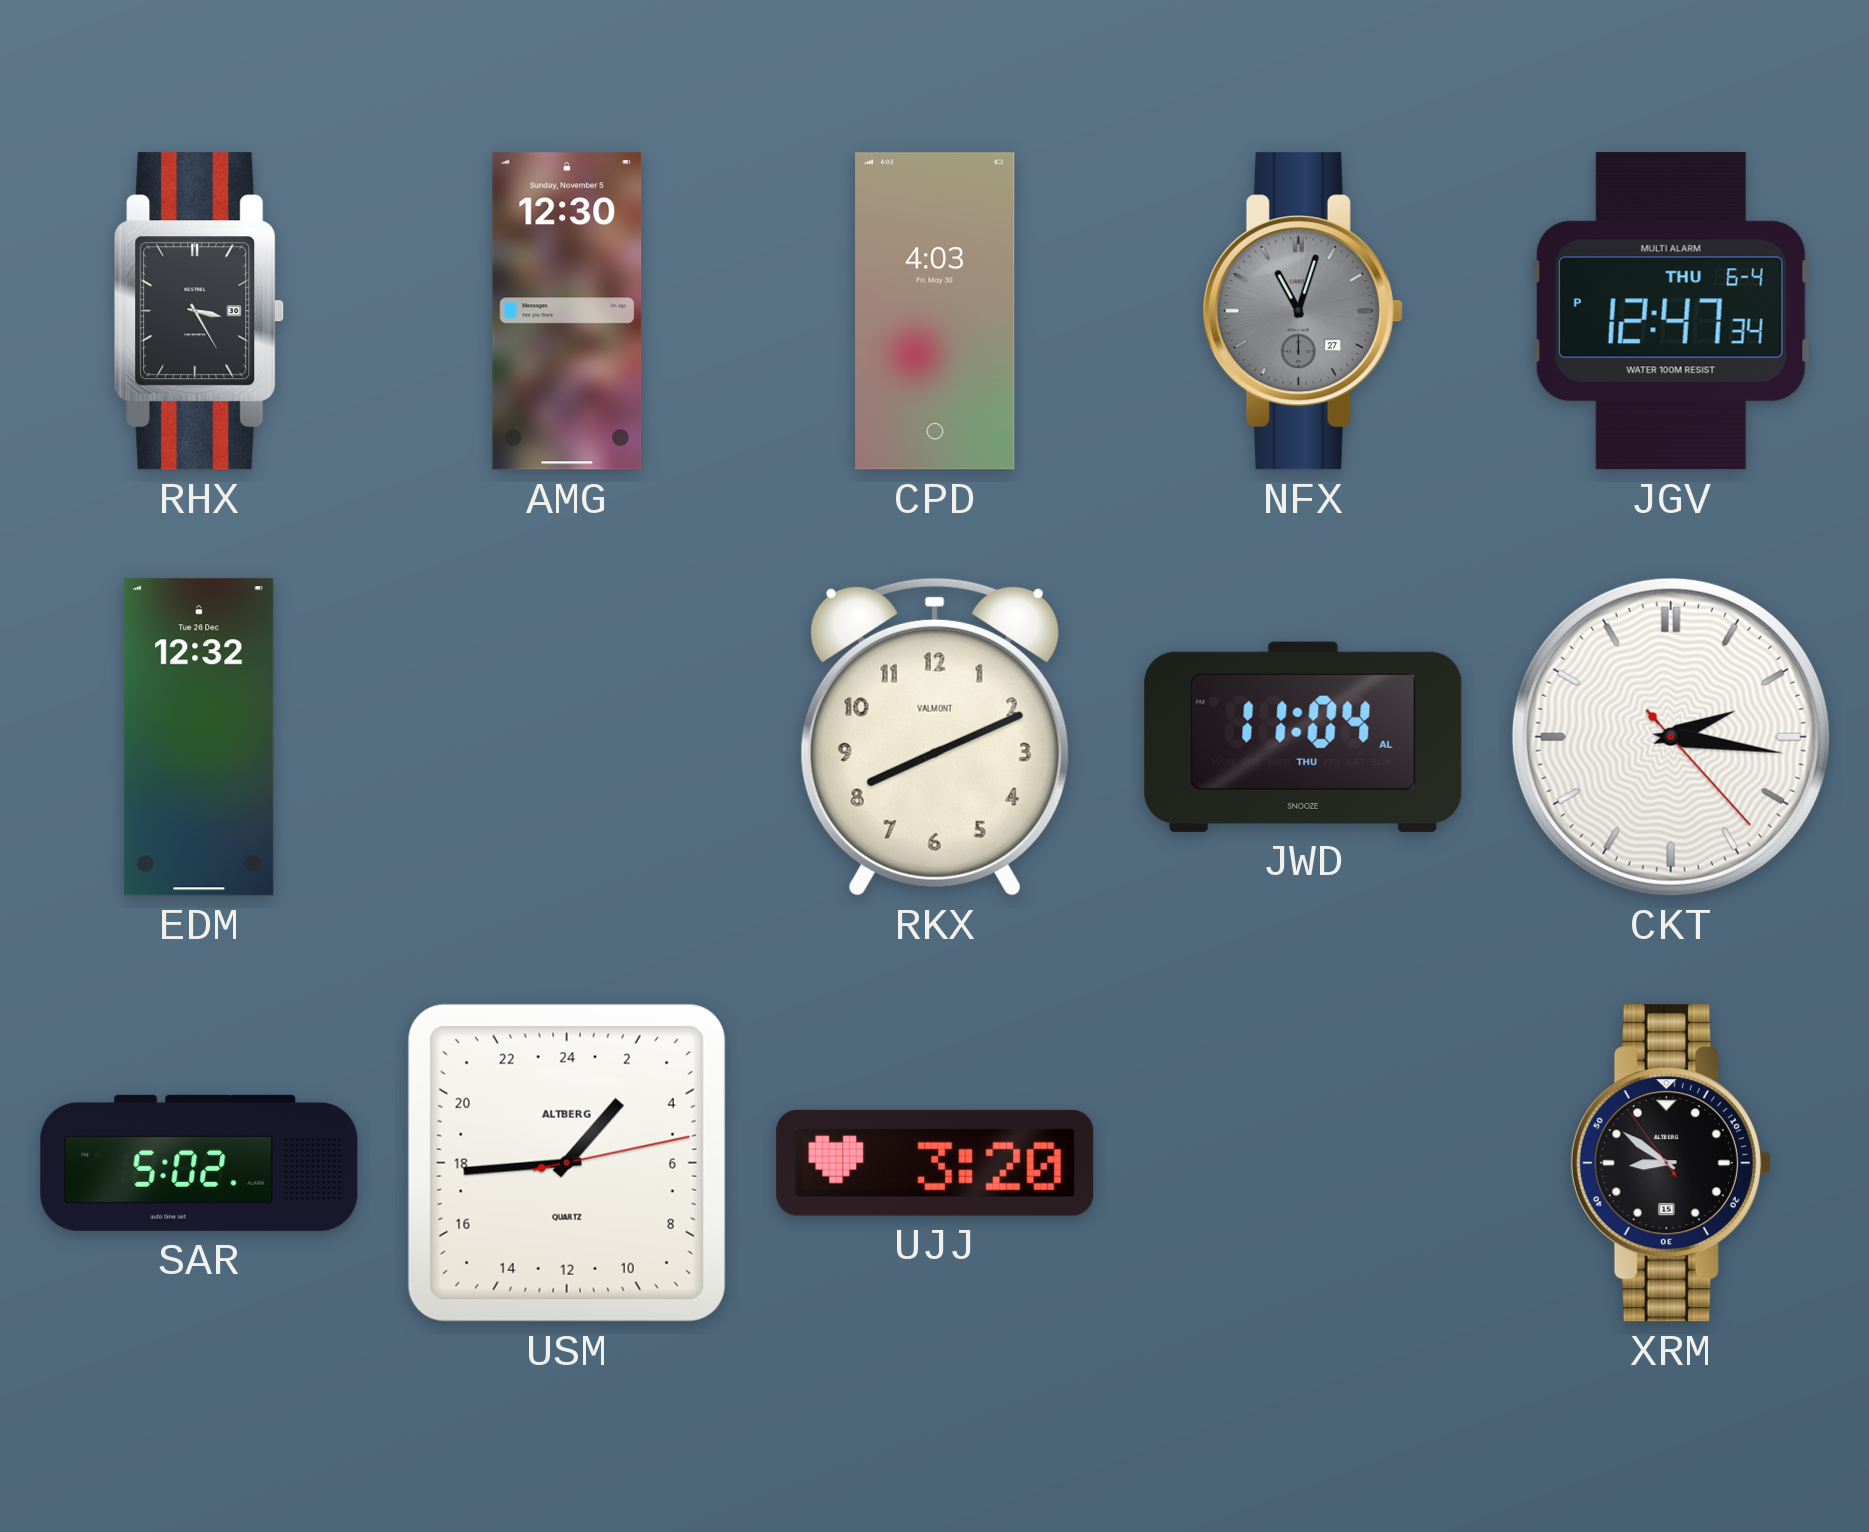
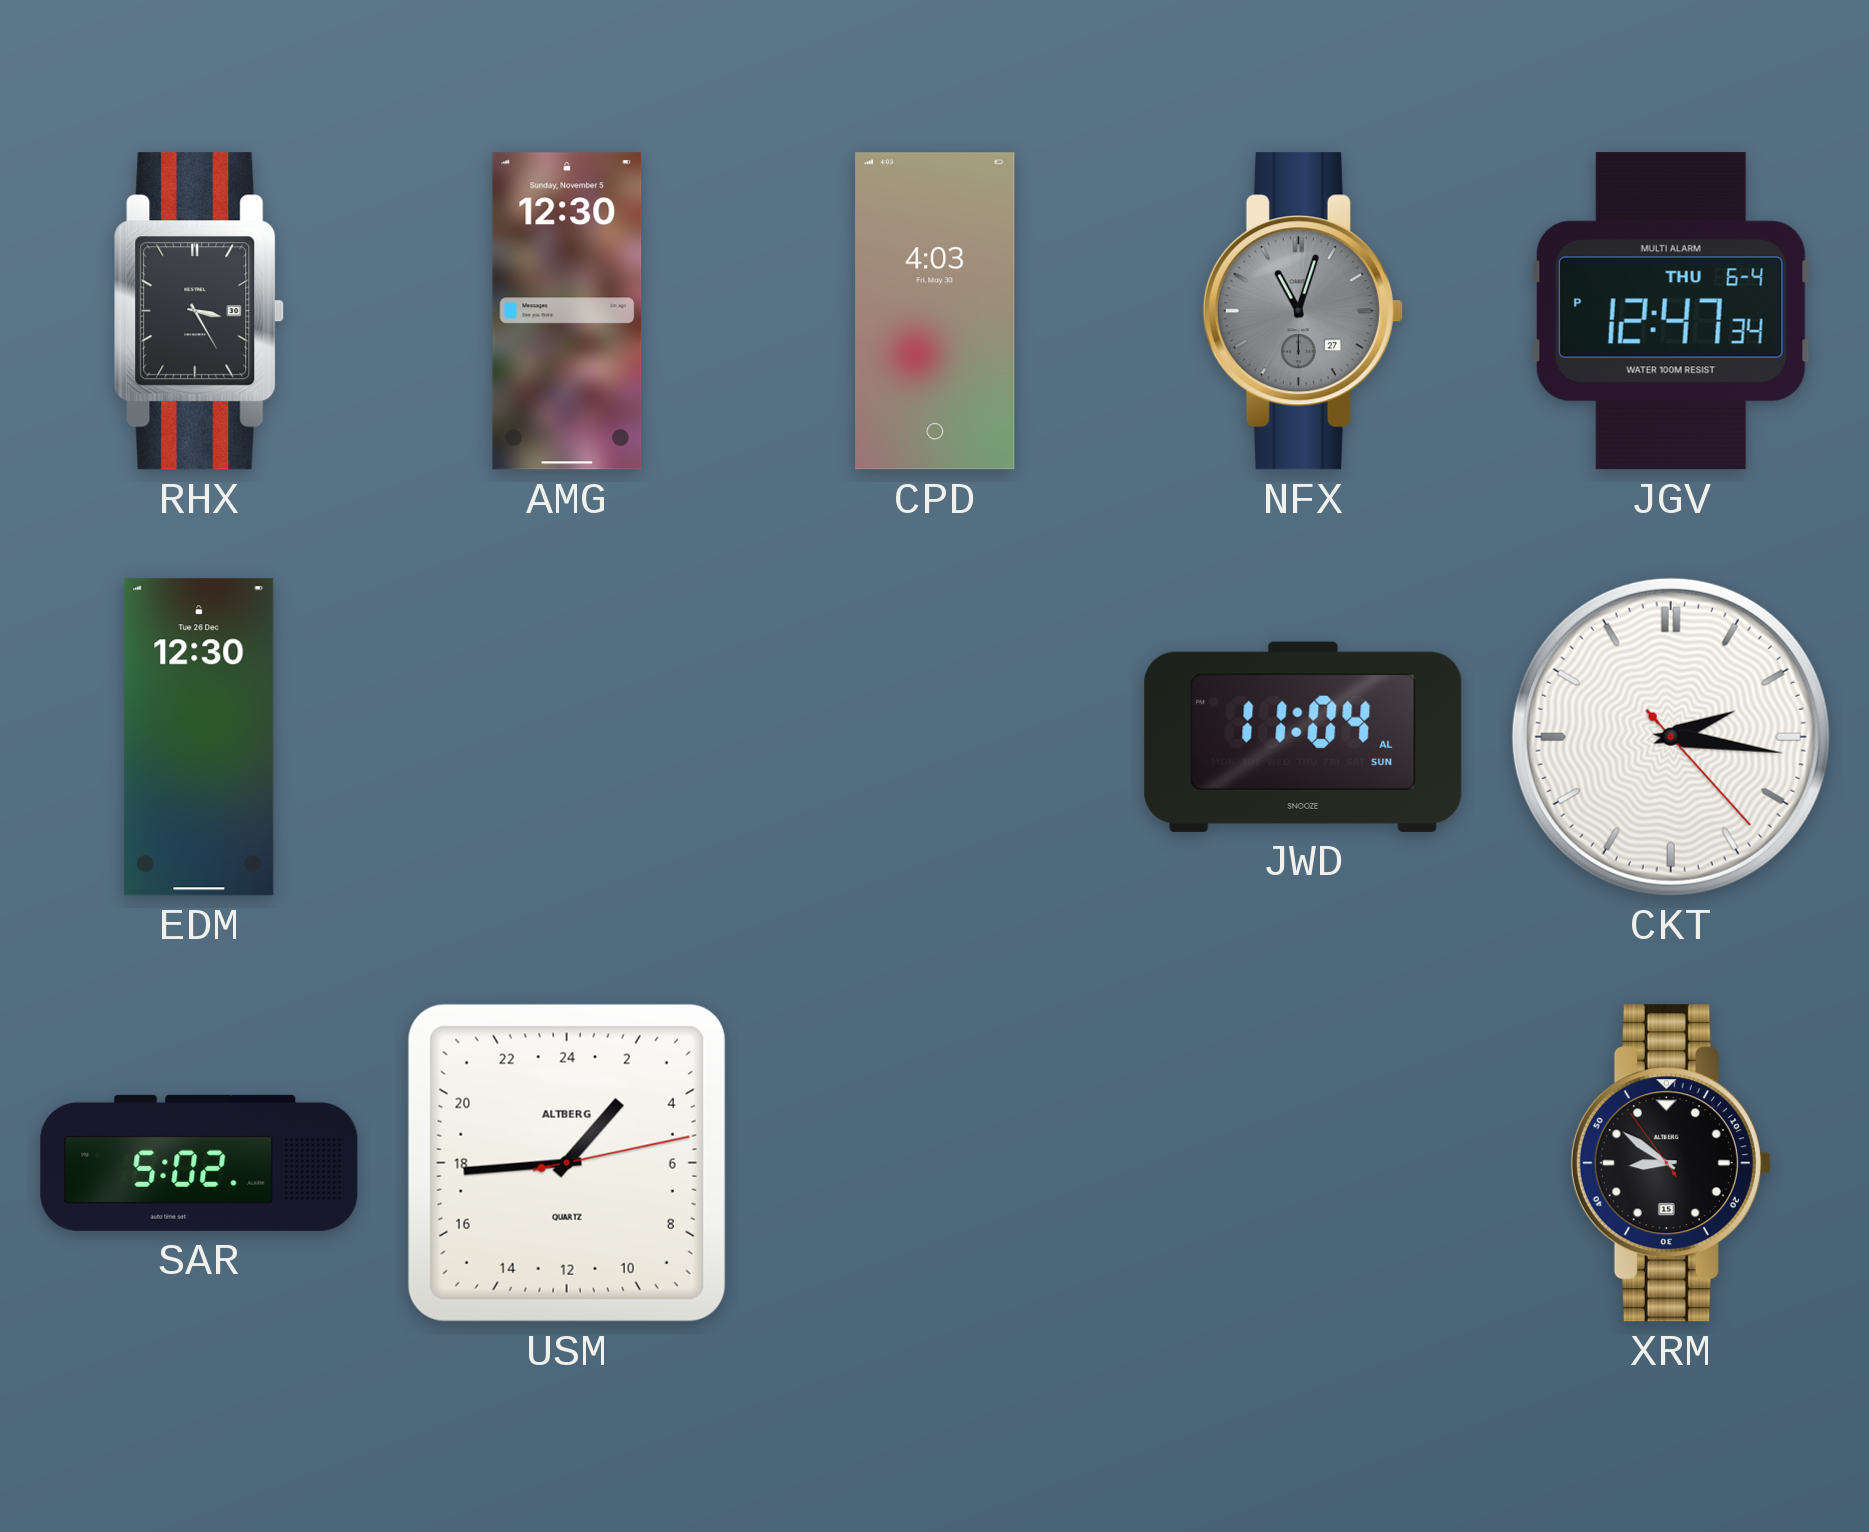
EDM: 12:32 -> 12:30 (199, 737)
RKX: 8:11 -> none (935, 737)
JWD date: THU -> SUN (1303, 737)
UJJ: 3:20 -> none (935, 1163)
